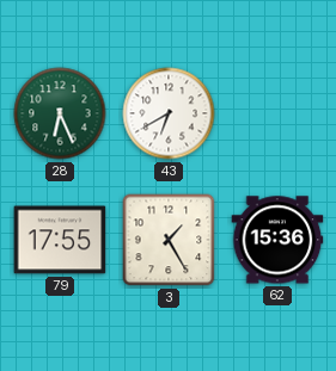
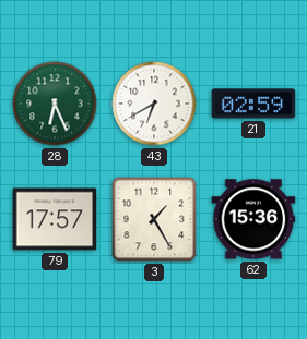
21: none -> 02:59 (253, 104)
79: 17:55 -> 17:57 (55, 219)
